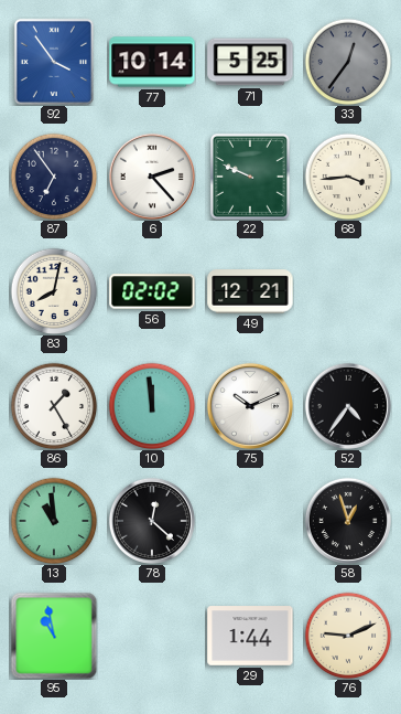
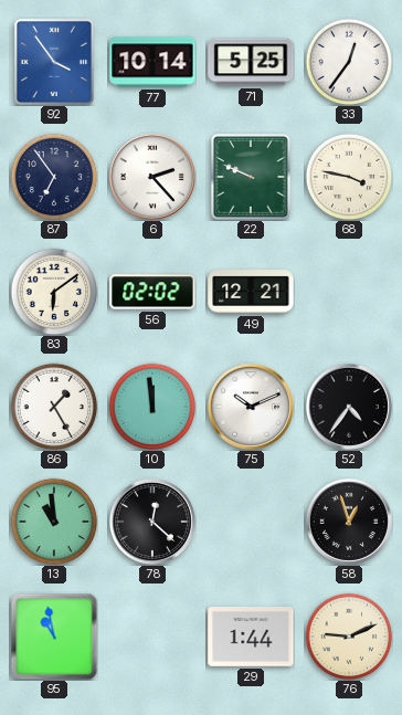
33 dial: grey -> white (349, 62)
68: 3:44 -> 3:47 (349, 177)
83: 8:02 -> 6:09 (54, 292)
